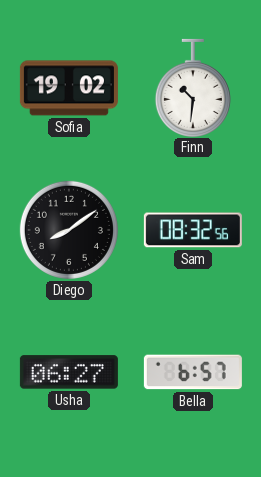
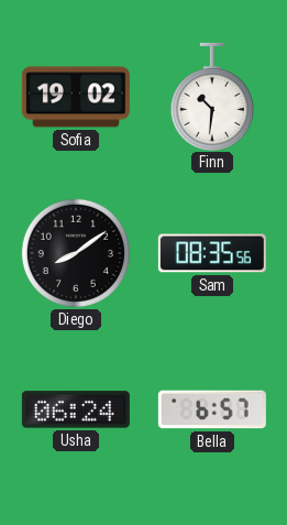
Sam: 08:32 -> 08:35 (212, 253)
Usha: 06:27 -> 06:24 (76, 409)
